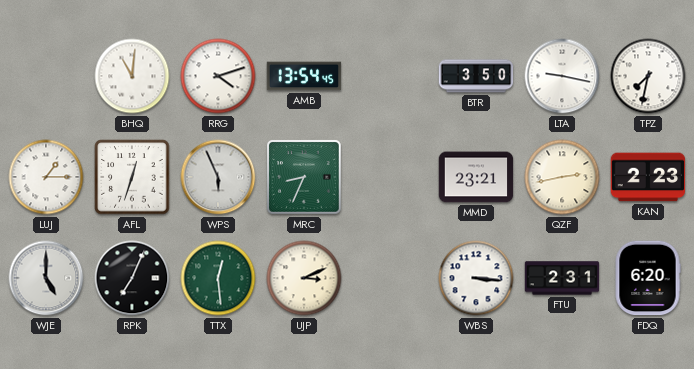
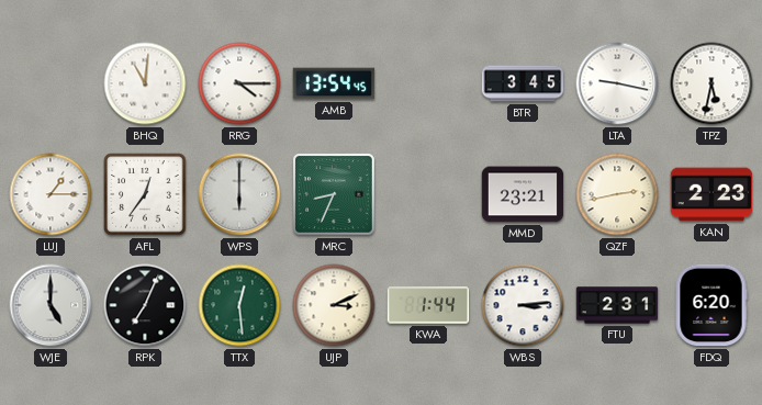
RRG: 4:12 -> 4:15 (239, 83)
BTR: 3:50 -> 3:45 (523, 83)
TPZ: 7:32 -> 5:32 (711, 83)
AFL: 12:33 -> 12:36 (145, 194)
WPS: 5:56 -> 6:00 (239, 194)
KWA: none -> 1:44 (428, 305)
WBS: 3:16 -> 3:14 (523, 305)
